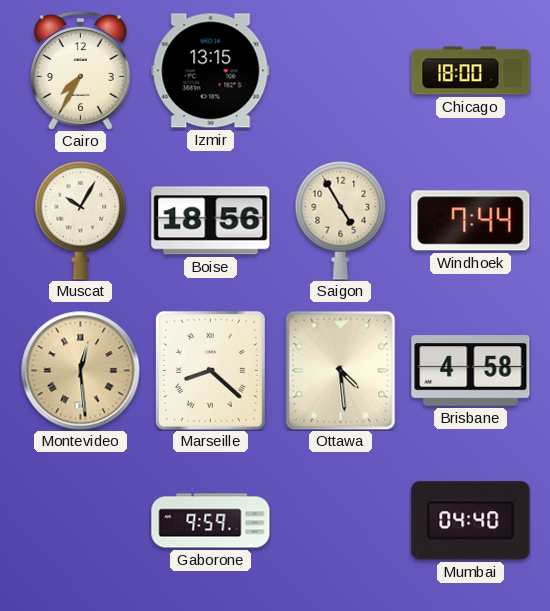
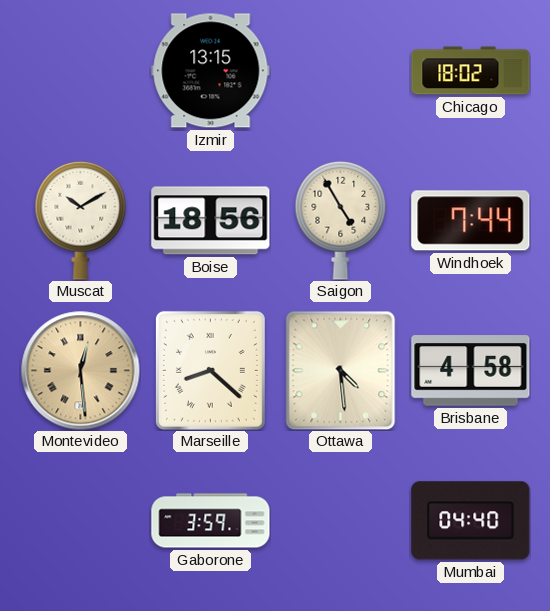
Cairo: 7:35 -> none (81, 71)
Chicago: 18:00 -> 18:02 (471, 71)
Muscat: 10:05 -> 10:10 (81, 220)
Gaborone: 9:59 -> 3:59 (211, 521)
